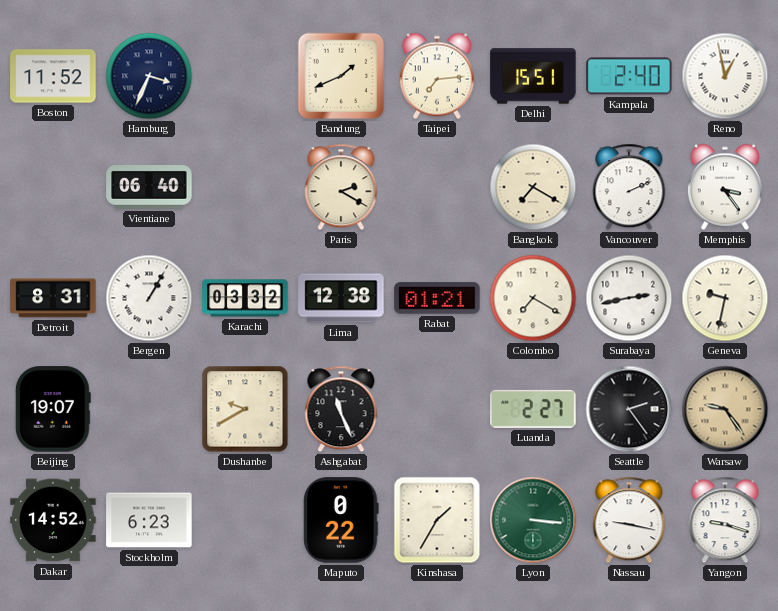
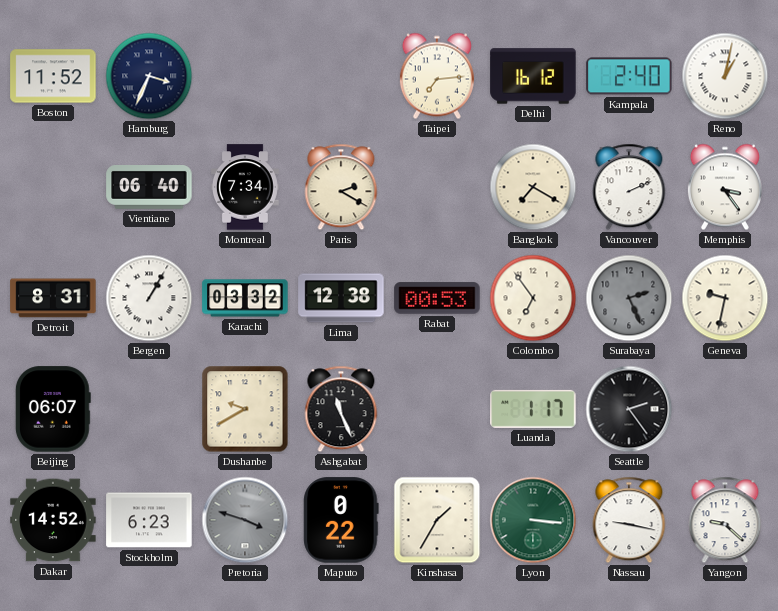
Bandung: 1:41 -> none (341, 76)
Delhi: 15:51 -> 16:12 (533, 76)
Reno: 12:58 -> 1:02 (725, 76)
Montreal: none -> 7:34 (245, 187)
Rabat: 01:21 -> 00:53 (437, 298)
Colombo: 7:20 -> 6:54 (533, 298)
Surabaya: 2:43 -> 2:26 (629, 298)
Surabaya dial: white -> grey (629, 298)
Beijing: 19:07 -> 06:07 (53, 409)
Luanda: 2:27 -> 1:17 (533, 409)
Warsaw: 9:24 -> none (725, 409)
Pretoria: none -> 3:48 (245, 520)
Yangon: 9:18 -> 9:22 (725, 520)
